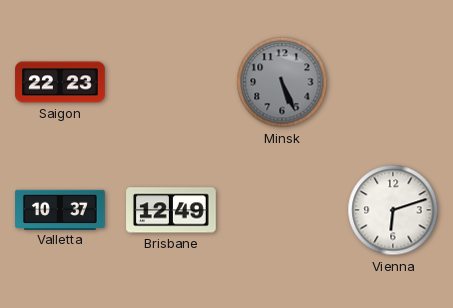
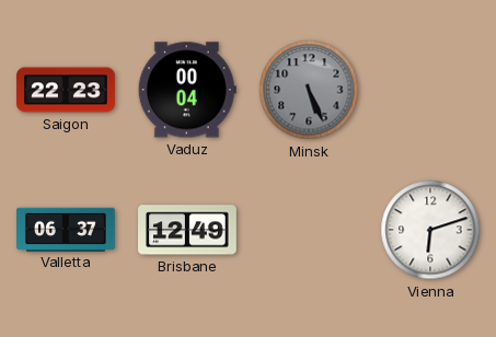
Vaduz: none -> 00:04 (187, 90)
Valletta: 10:37 -> 06:37 (66, 229)
